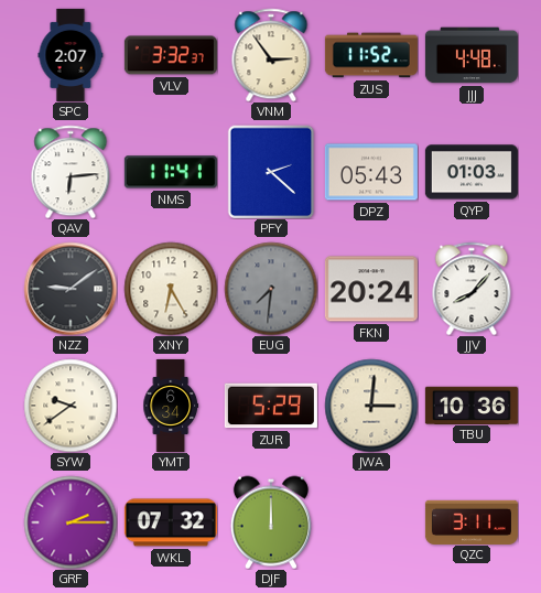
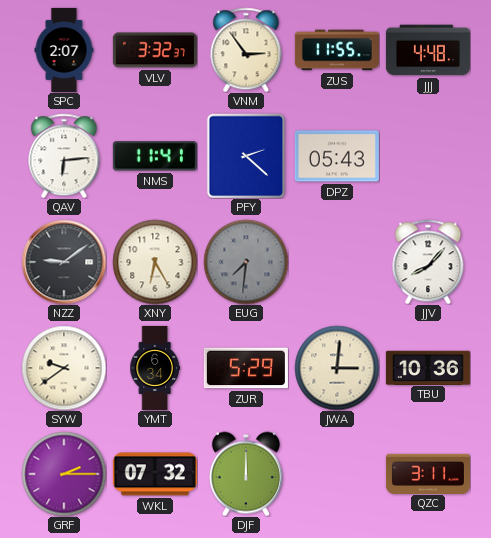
ZUS: 11:52 -> 11:55 (337, 50)
QYP: 01:03 -> none (472, 172)
FKN: 20:24 -> none (371, 289)
